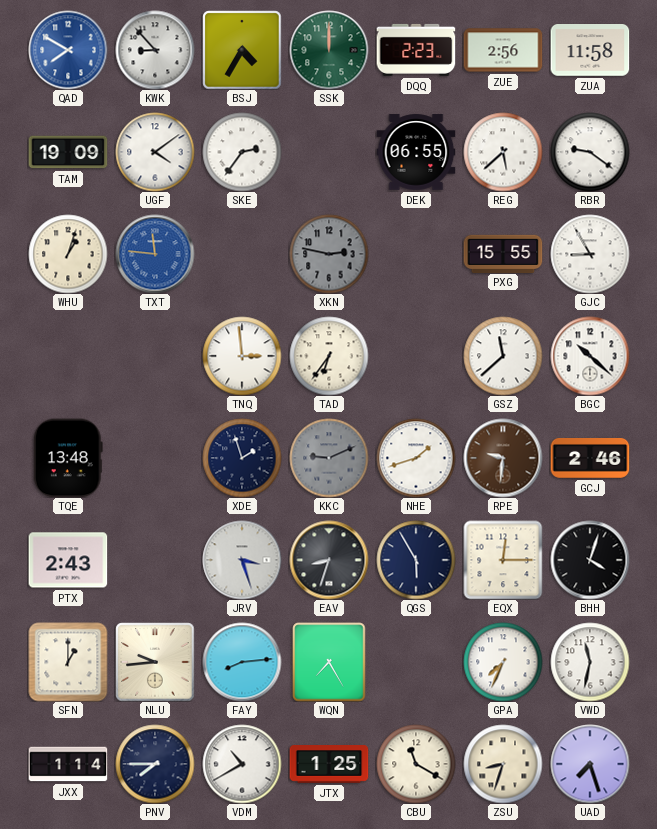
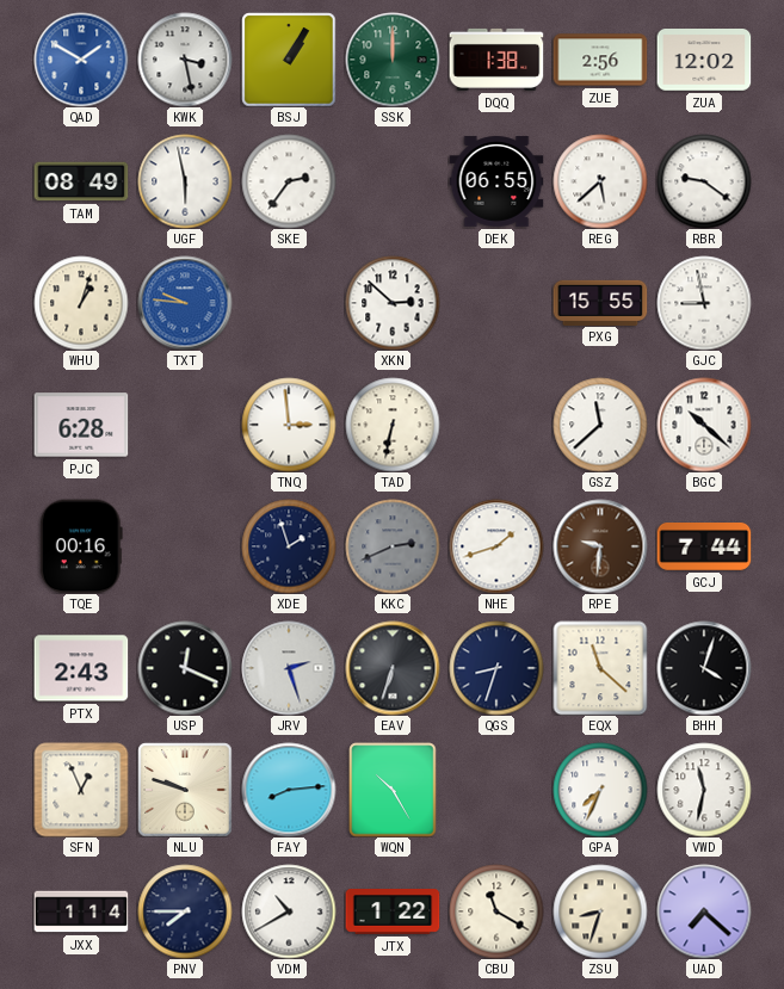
QAD: 7:50 -> 1:50 (81, 60)
KWK: 8:53 -> 3:28 (185, 60)
BSJ: 4:35 -> 1:05 (289, 60)
DQQ: 2:23 -> 1:38 (496, 60)
ZUA: 11:58 -> 12:02 (704, 60)
TAM: 19:09 -> 08:49 (81, 181)
UGF: 4:09 -> 5:58 (185, 181)
TXT: 11:46 -> 9:46 (185, 303)
XKN: 2:47 -> 2:52 (393, 303)
XKN dial: grey -> white (393, 303)
GJC: 8:55 -> 8:58 (704, 303)
PJC: none -> 6:28 (81, 425)
TAD: 6:36 -> 6:32 (393, 425)
TQE: 13:48 -> 00:16 (81, 546)
KKC: 9:11 -> 2:41 (393, 546)
GCJ: 2:46 -> 7:44 (704, 548)
USP: none -> 12:19 (185, 668)
JRV: 3:27 -> 2:27 (289, 668)
EAV: 8:33 -> 6:33 (393, 668)
QGS: 5:55 -> 8:33 (496, 668)
EQX: 12:15 -> 11:22 (600, 668)
SFN: 1:00 -> 12:56 (81, 790)
NLU: 9:44 -> 9:48 (185, 790)
WQN: 7:25 -> 10:25 (393, 790)
JTX: 1:25 -> 1:22 (393, 913)
UAD: 7:27 -> 7:22 (704, 911)
